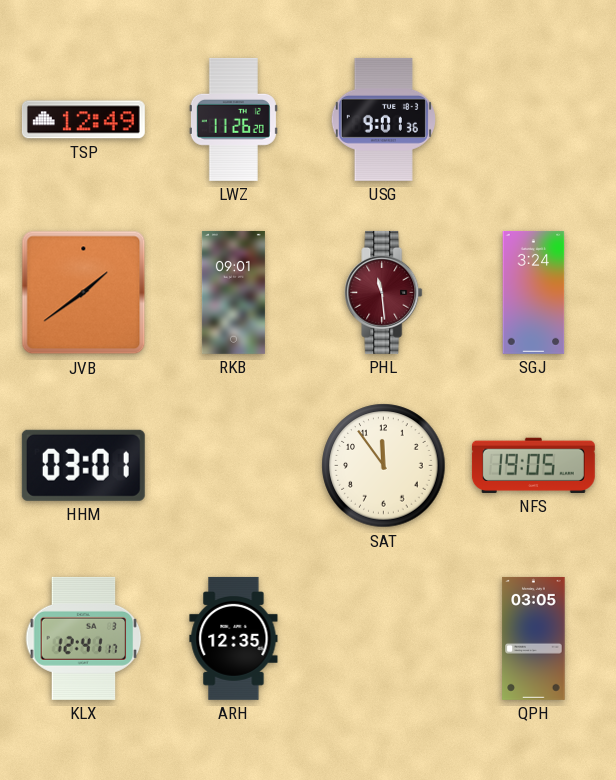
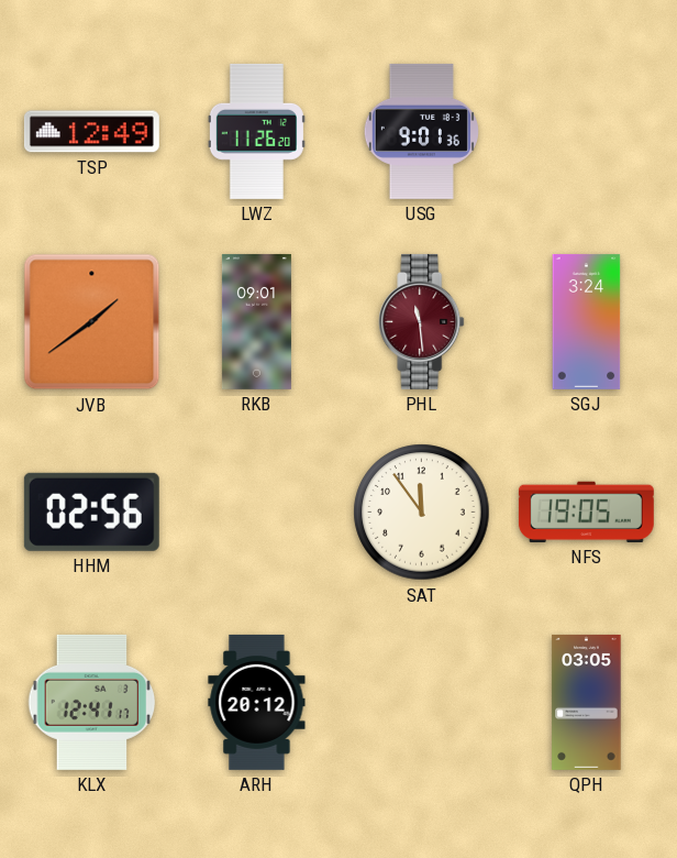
HHM: 03:01 -> 02:56 (91, 512)
ARH: 12:35 -> 20:12 (257, 702)
